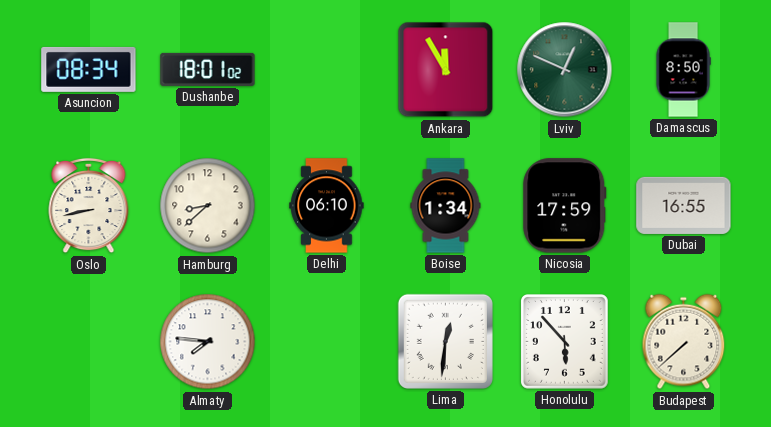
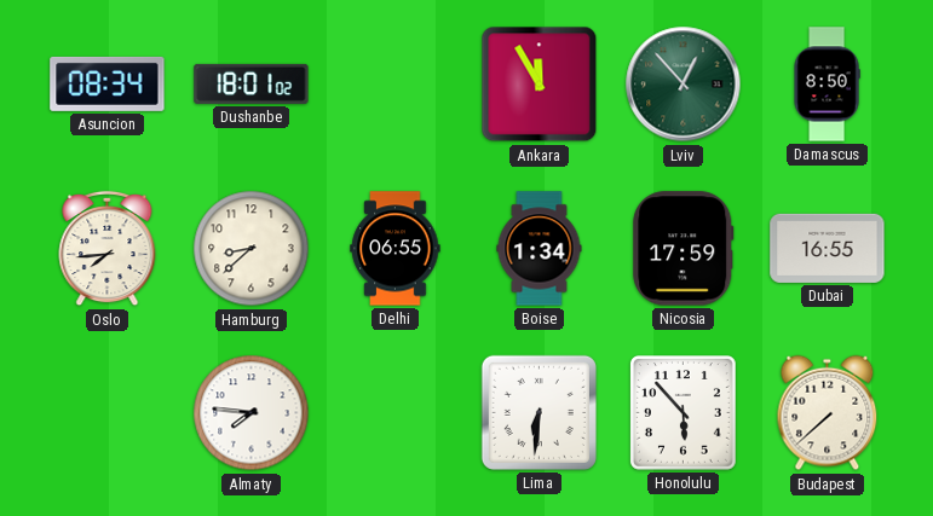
Lviv: 12:49 -> 12:53 (684, 85)
Oslo: 8:43 -> 7:44 (108, 249)
Delhi: 06:10 -> 06:55 (396, 249)
Lima: 12:31 -> 6:31 (539, 412)
